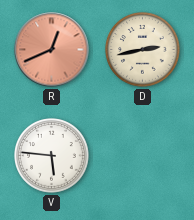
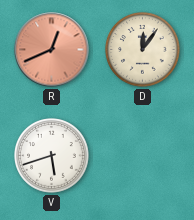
D: 2:43 -> 12:06 (143, 50)
V: 5:46 -> 5:42 (52, 156)
